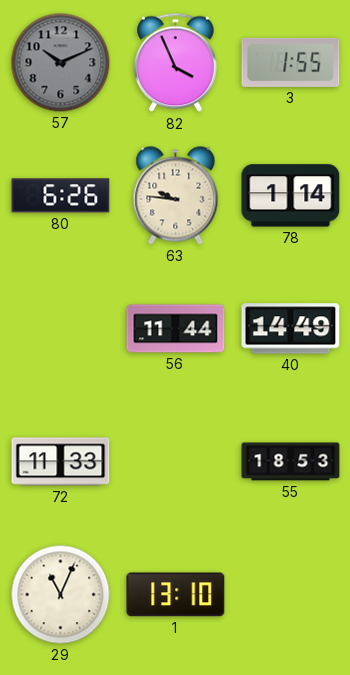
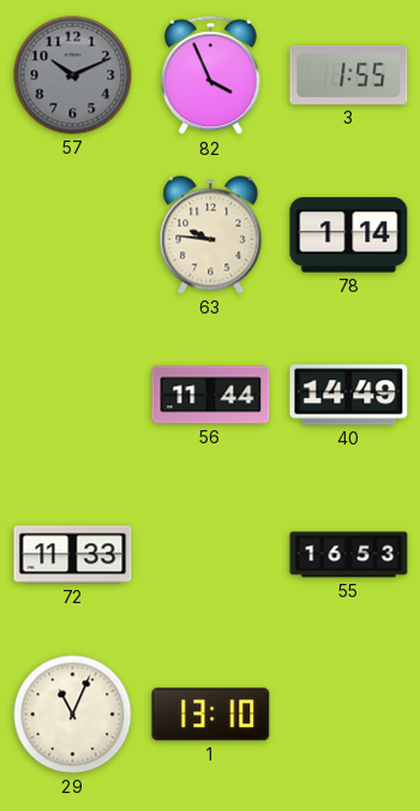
80: 6:26 -> none (61, 196)
55: 18:53 -> 16:53 (349, 555)
